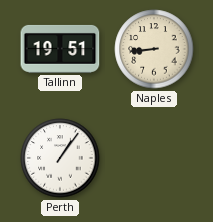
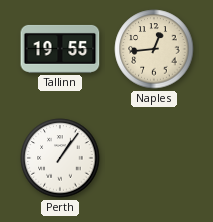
Tallinn: 19:51 -> 19:55 (60, 49)
Naples: 8:44 -> 12:44 (154, 49)
